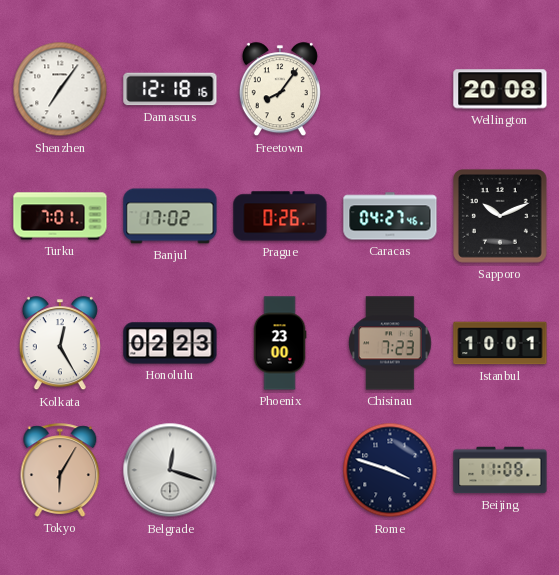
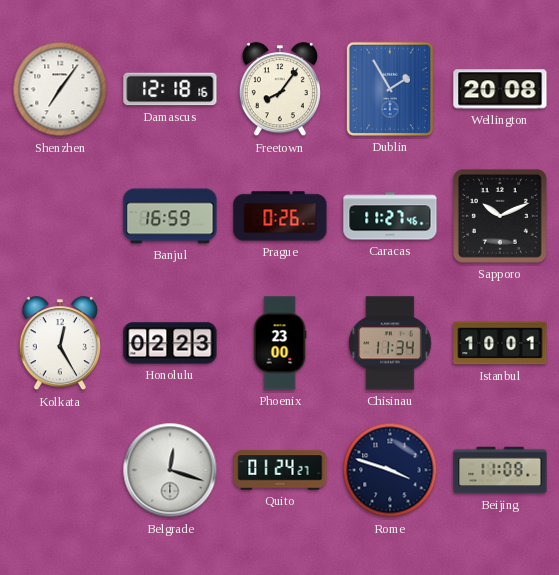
Dublin: none -> 1:55 (390, 89)
Turku: 7:01 -> none (60, 216)
Banjul: 17:02 -> 16:59 (170, 216)
Caracas: 04:27 -> 11:27 (390, 216)
Chisinau: 7:23 -> 11:34 (390, 343)
Tokyo: 6:05 -> none (60, 470)
Quito: none -> 01:24 (280, 470)
